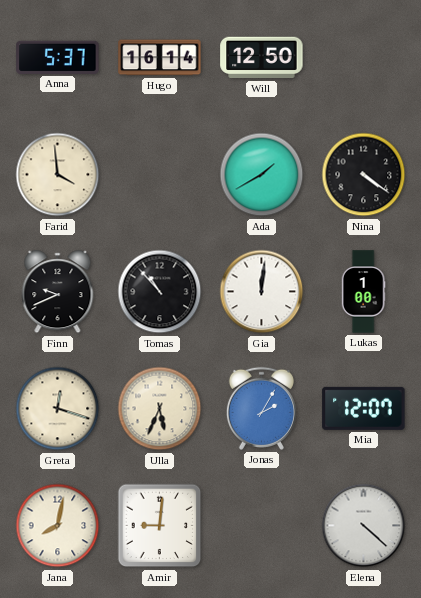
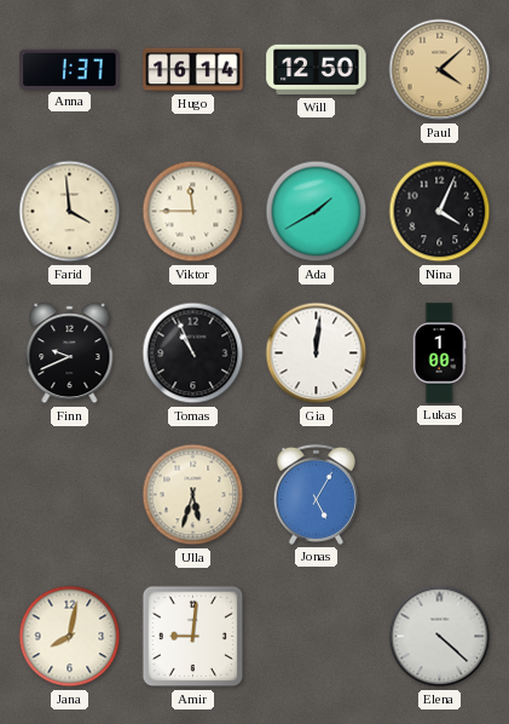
Anna: 5:37 -> 1:37 (70, 69)
Paul: none -> 4:08 (440, 70)
Viktor: none -> 11:45 (193, 212)
Nina: 4:21 -> 4:04 (440, 212)
Tomas: 10:53 -> 10:56 (193, 354)
Greta: 12:18 -> none (58, 409)
Ulla: 5:34 -> 5:33 (193, 495)
Jonas: 2:05 -> 5:05 (316, 494)
Mia: 12:07 -> none (364, 408)
